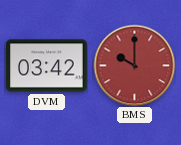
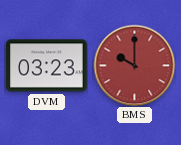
DVM: 03:42 -> 03:23 (47, 66)
